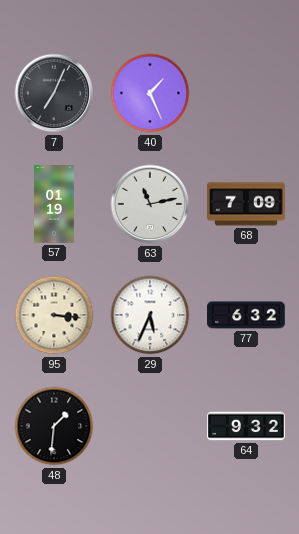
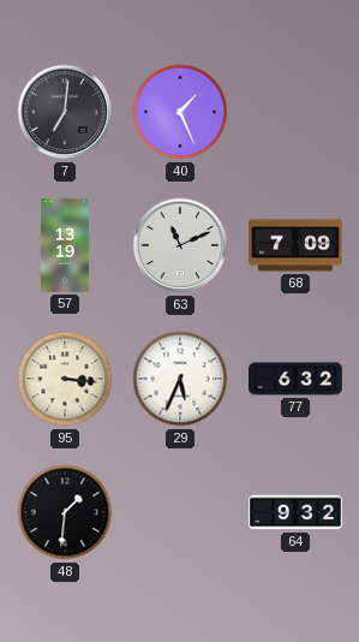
7: 7:04 -> 7:01 (65, 112)
57: 01:19 -> 13:19 (65, 245)
63: 11:13 -> 11:11 (180, 245)
